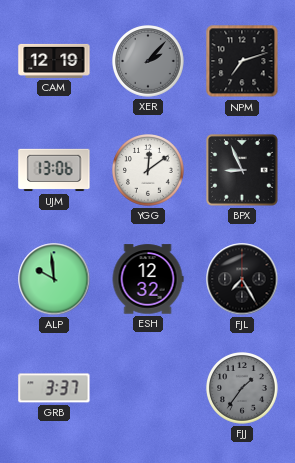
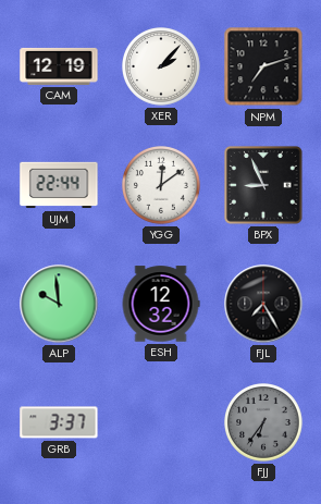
XER dial: grey -> white (162, 67)
UJM: 13:06 -> 22:44 (59, 185)
FJJ: 1:36 -> 6:36 (264, 423)
